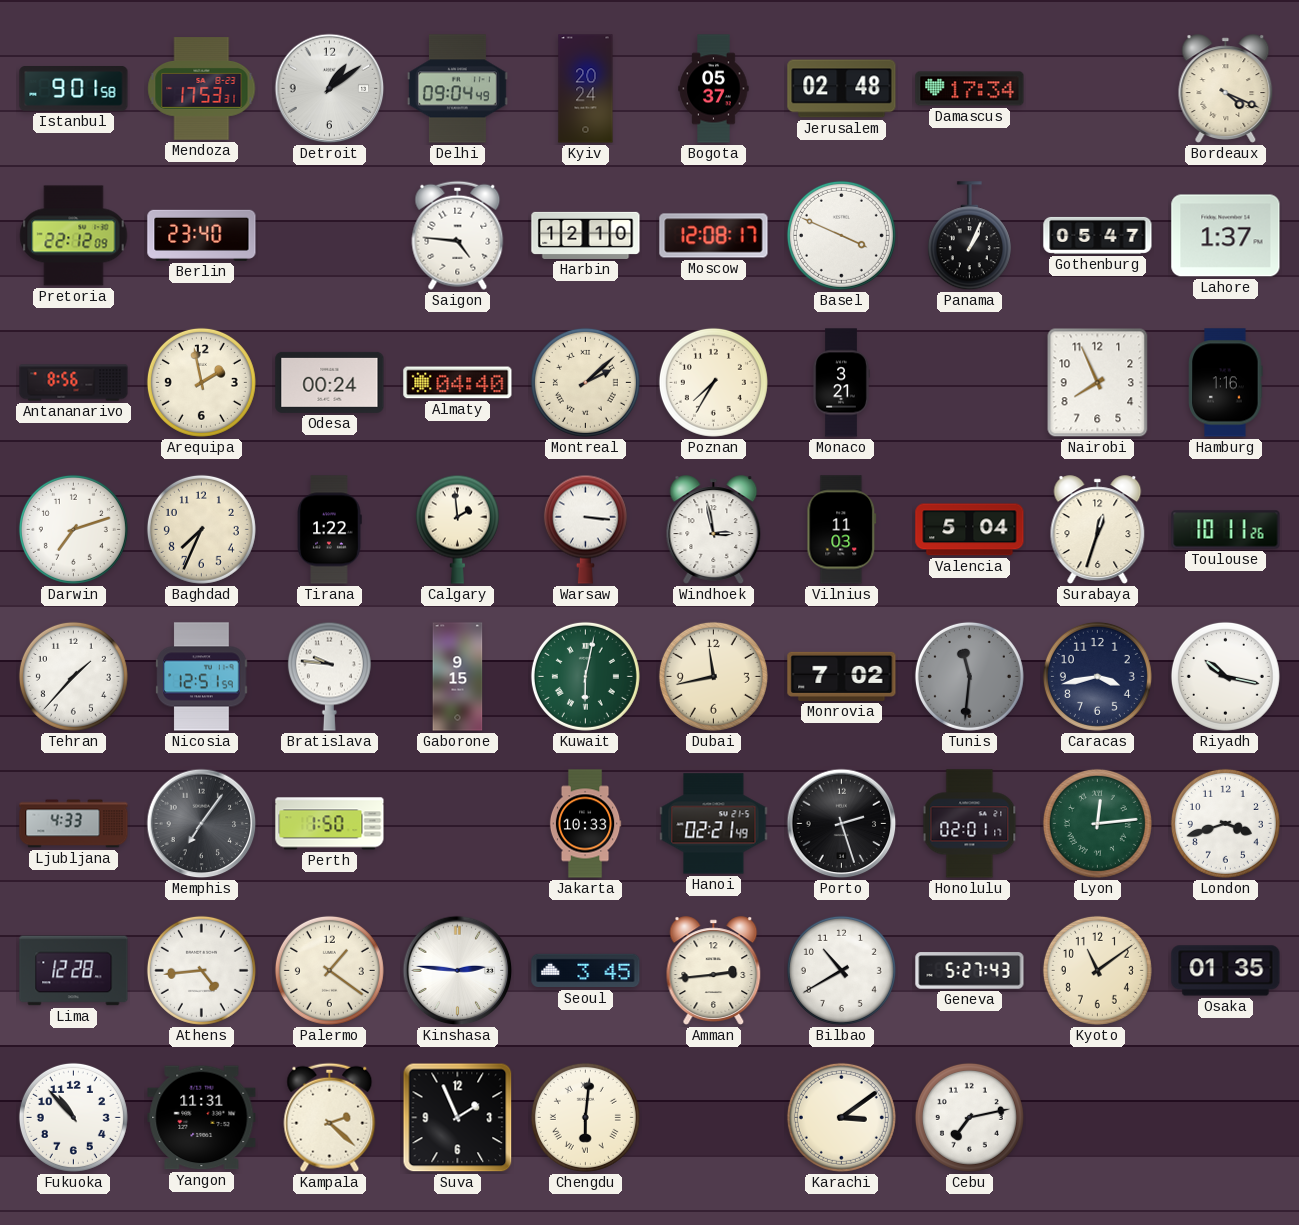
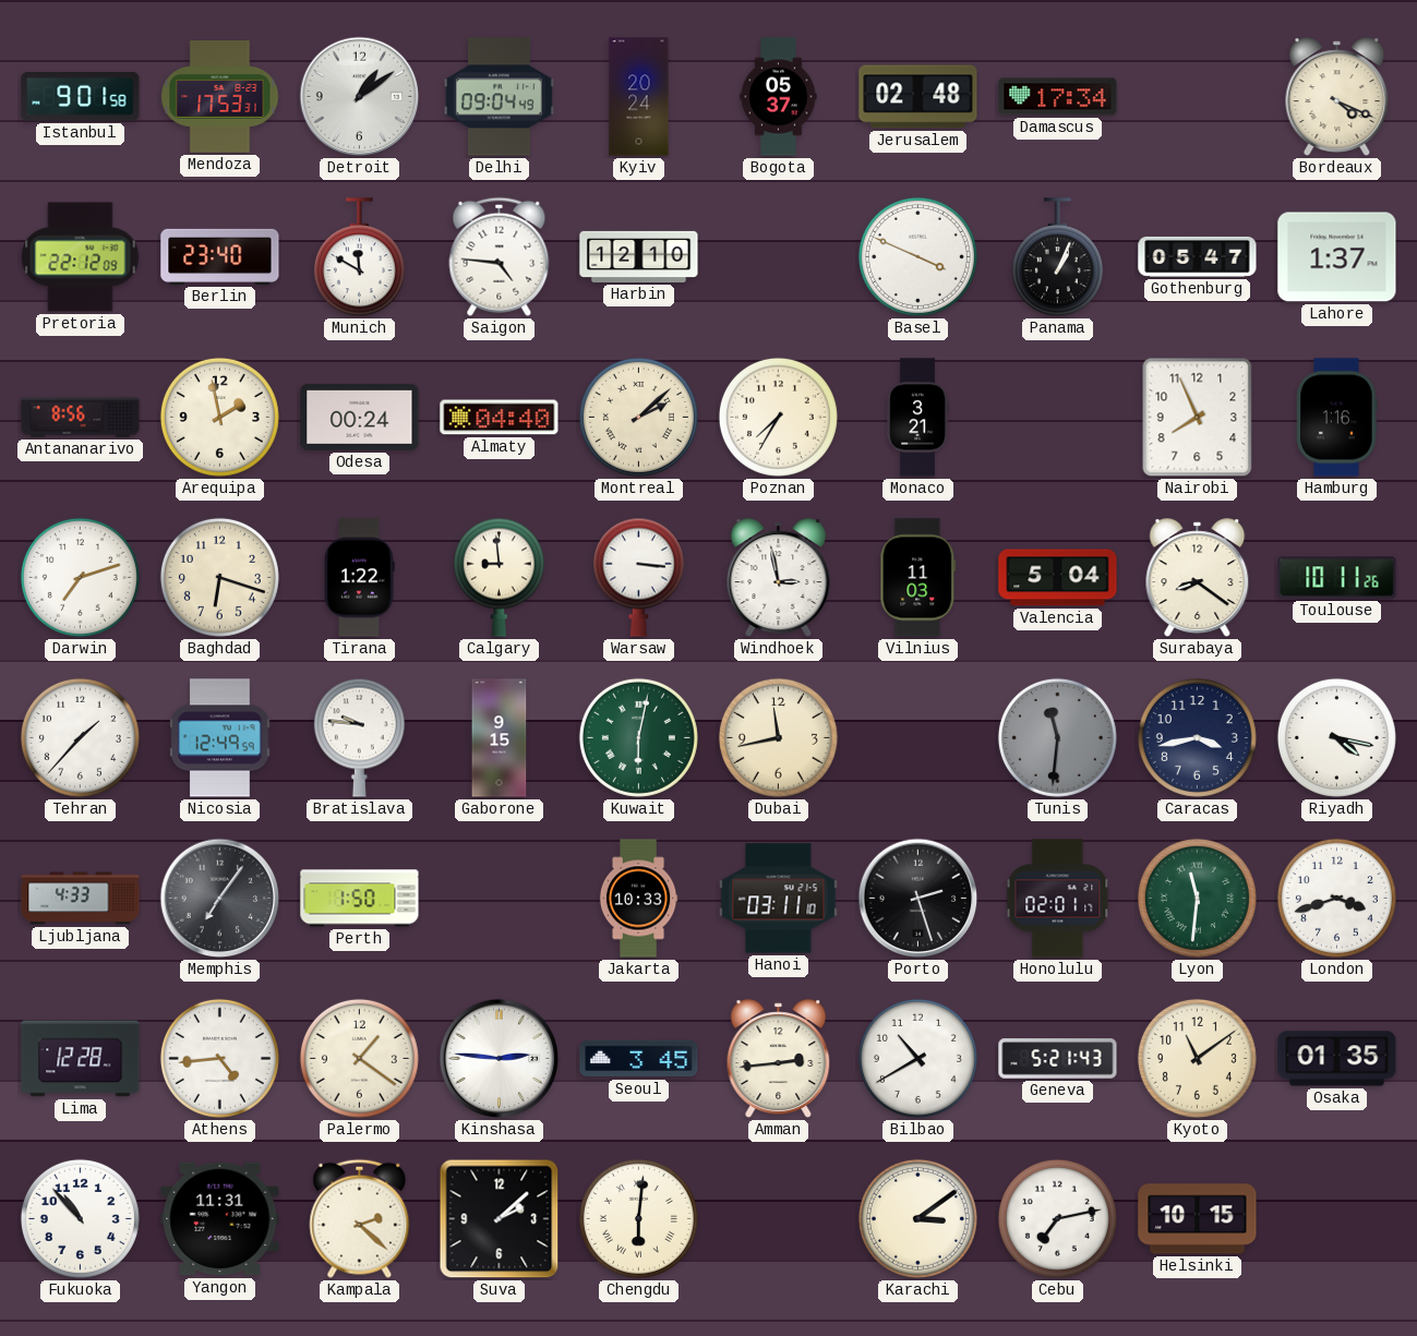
Munich: none -> 11:50 (359, 257)
Moscow: 12:08 -> none (714, 236)
Baghdad: 7:34 -> 6:18 (219, 577)
Calgary: 1:59 -> 8:59 (499, 577)
Surabaya: 12:33 -> 8:21 (1198, 578)
Nicosia: 12:51 -> 12:49 (220, 738)
Monrovia: 7:02 -> none (842, 676)
Riyadh: 10:17 -> 4:17 (1336, 737)
Hanoi: 02:21 -> 03:11 (779, 899)
Lyon: 12:14 -> 11:31 (1197, 898)
Geneva: 5:27 -> 5:21 (1058, 1059)
Suva: 1:56 -> 2:08 (500, 1219)
Helsinki: none -> 10:15 (1198, 1219)
